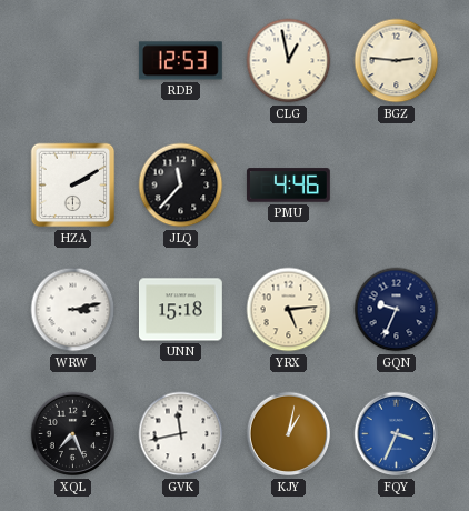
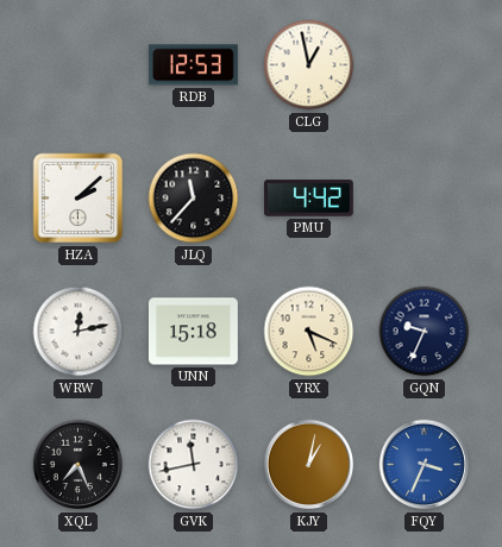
BGZ: 2:46 -> none (397, 61)
HZA: 2:10 -> 2:08 (79, 199)
PMU: 4:46 -> 4:42 (308, 199)
WRW: 3:13 -> 12:13 (79, 332)
YRX: 5:14 -> 5:19 (309, 332)
